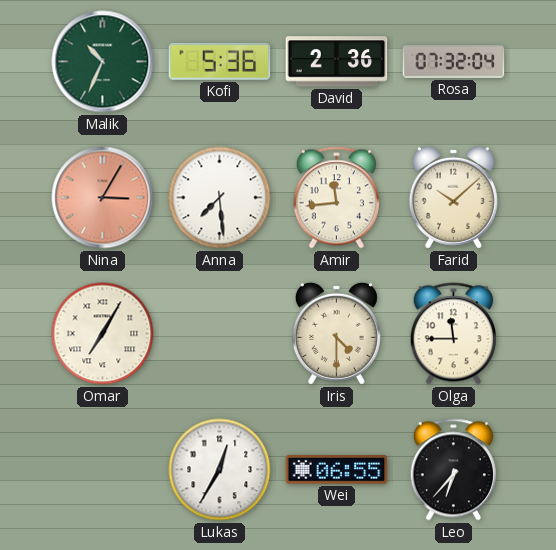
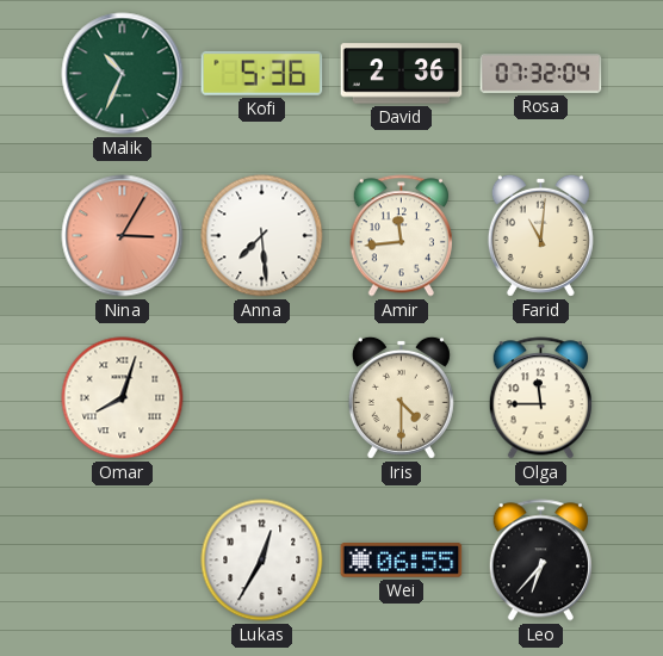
Farid: 10:08 -> 11:01 (540, 235)
Omar: 7:05 -> 8:03 (123, 398)
